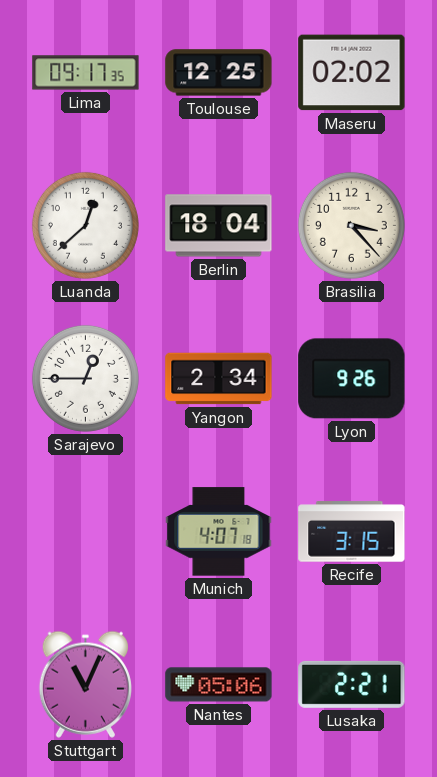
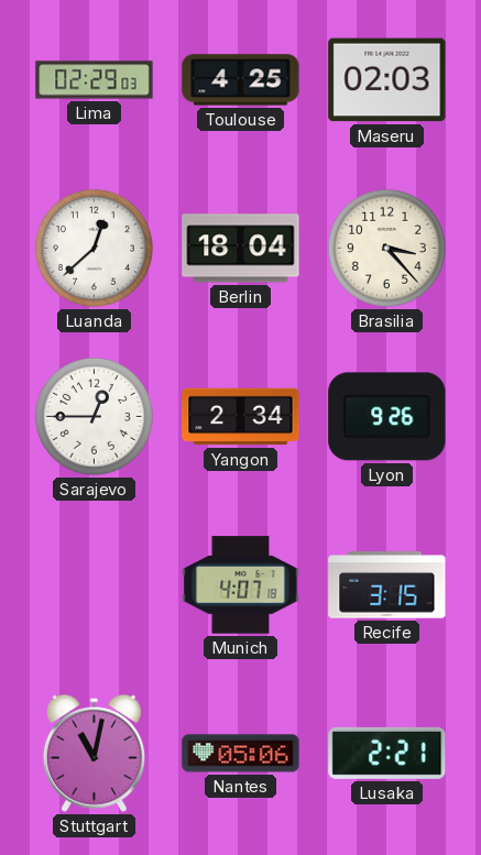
Lima: 09:17 -> 02:29 (95, 80)
Toulouse: 12:25 -> 4:25 (241, 80)
Maseru: 02:02 -> 02:03 (387, 80)
Stuttgart: 11:04 -> 11:02 (94, 753)
